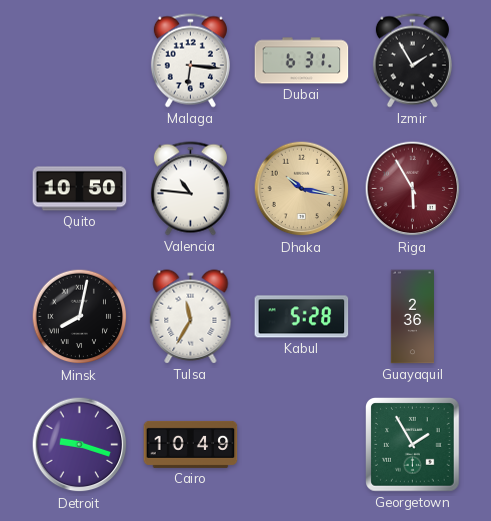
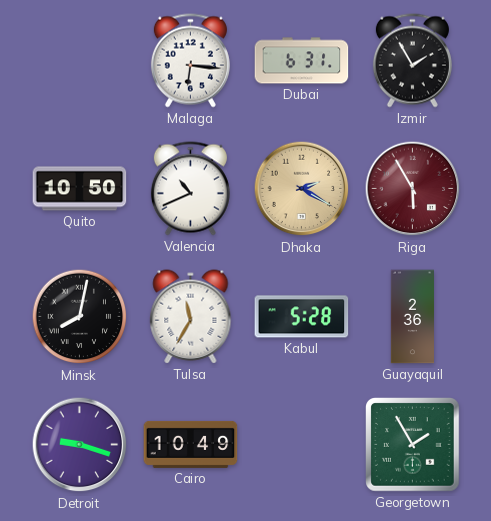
Valencia: 10:46 -> 10:41 (190, 189)
Dhaka: 10:17 -> 2:20 (302, 189)
